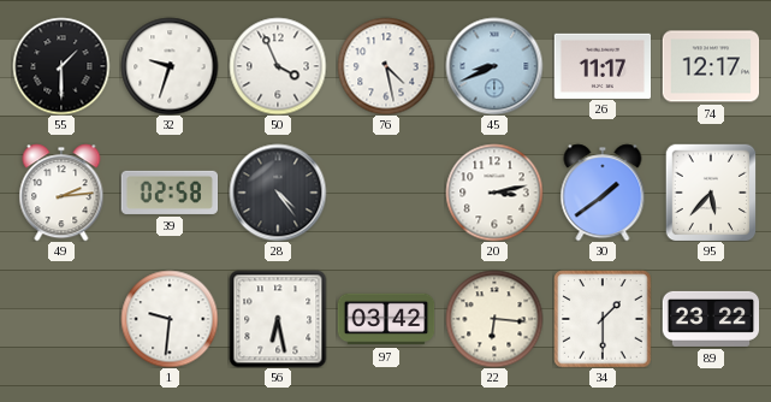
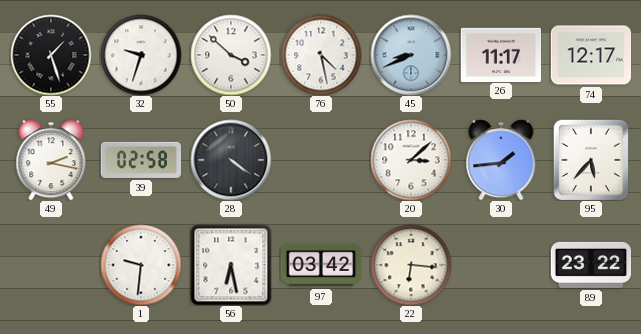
55: 1:30 -> 1:27 (51, 55)
50: 3:56 -> 3:52 (231, 55)
49: 2:14 -> 2:17 (51, 160)
28: 4:24 -> 4:21 (231, 160)
20: 3:13 -> 3:08 (411, 160)
30: 1:39 -> 1:44 (501, 160)
34: 1:30 -> none (603, 319)
